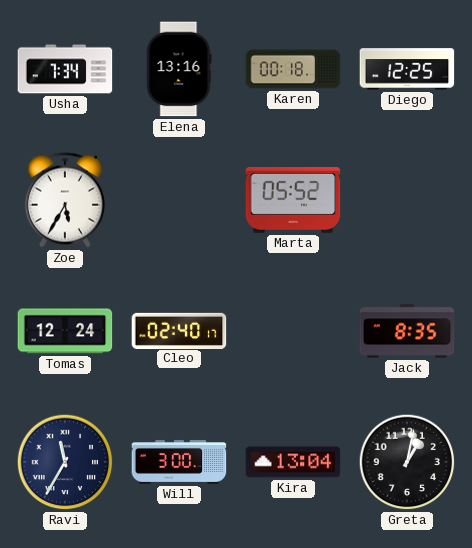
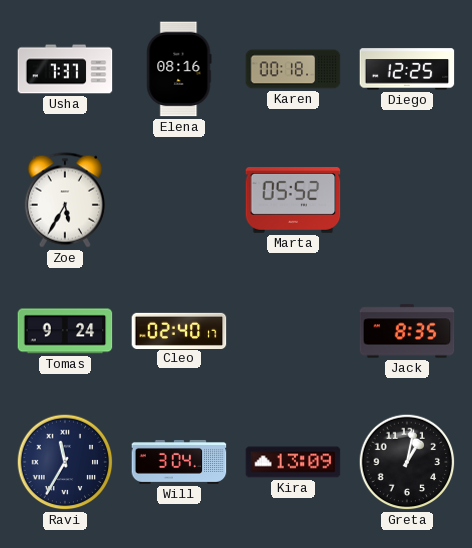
Usha: 7:34 -> 7:37 (65, 69)
Elena: 13:16 -> 08:16 (179, 69)
Tomas: 12:24 -> 9:24 (65, 331)
Will: 3:00 -> 3:04 (179, 462)
Kira: 13:04 -> 13:09 (293, 462)
